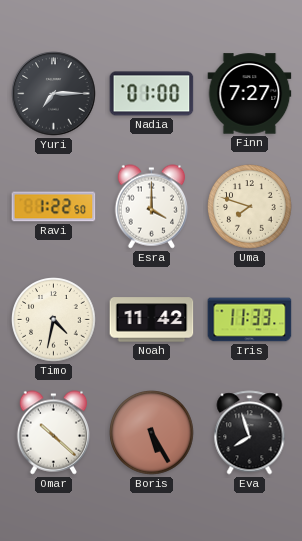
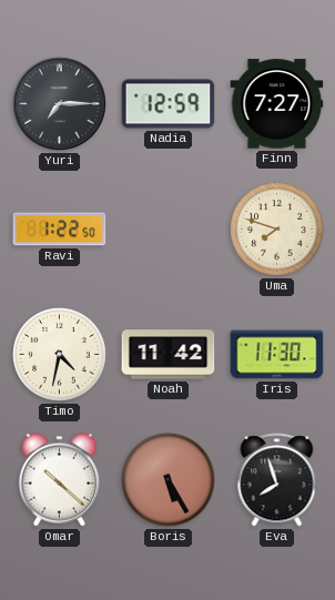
Nadia: 01:00 -> 12:59 (169, 104)
Esra: 4:00 -> none (152, 207)
Iris: 11:33 -> 11:30 (277, 355)
